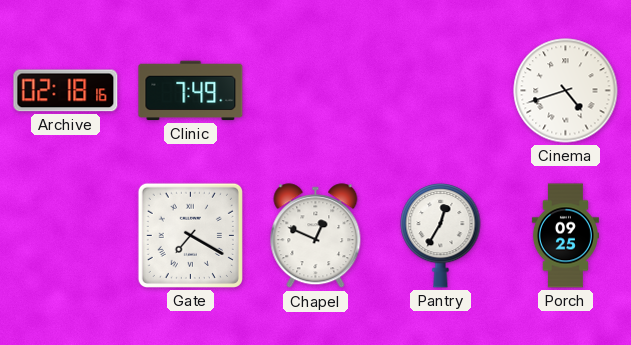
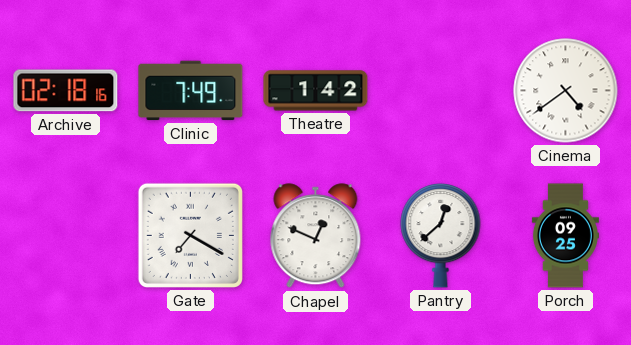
Theatre: none -> 1:42 (316, 91)
Cinema: 4:42 -> 4:39 (566, 91)
Pantry: 12:35 -> 12:38 (441, 236)
